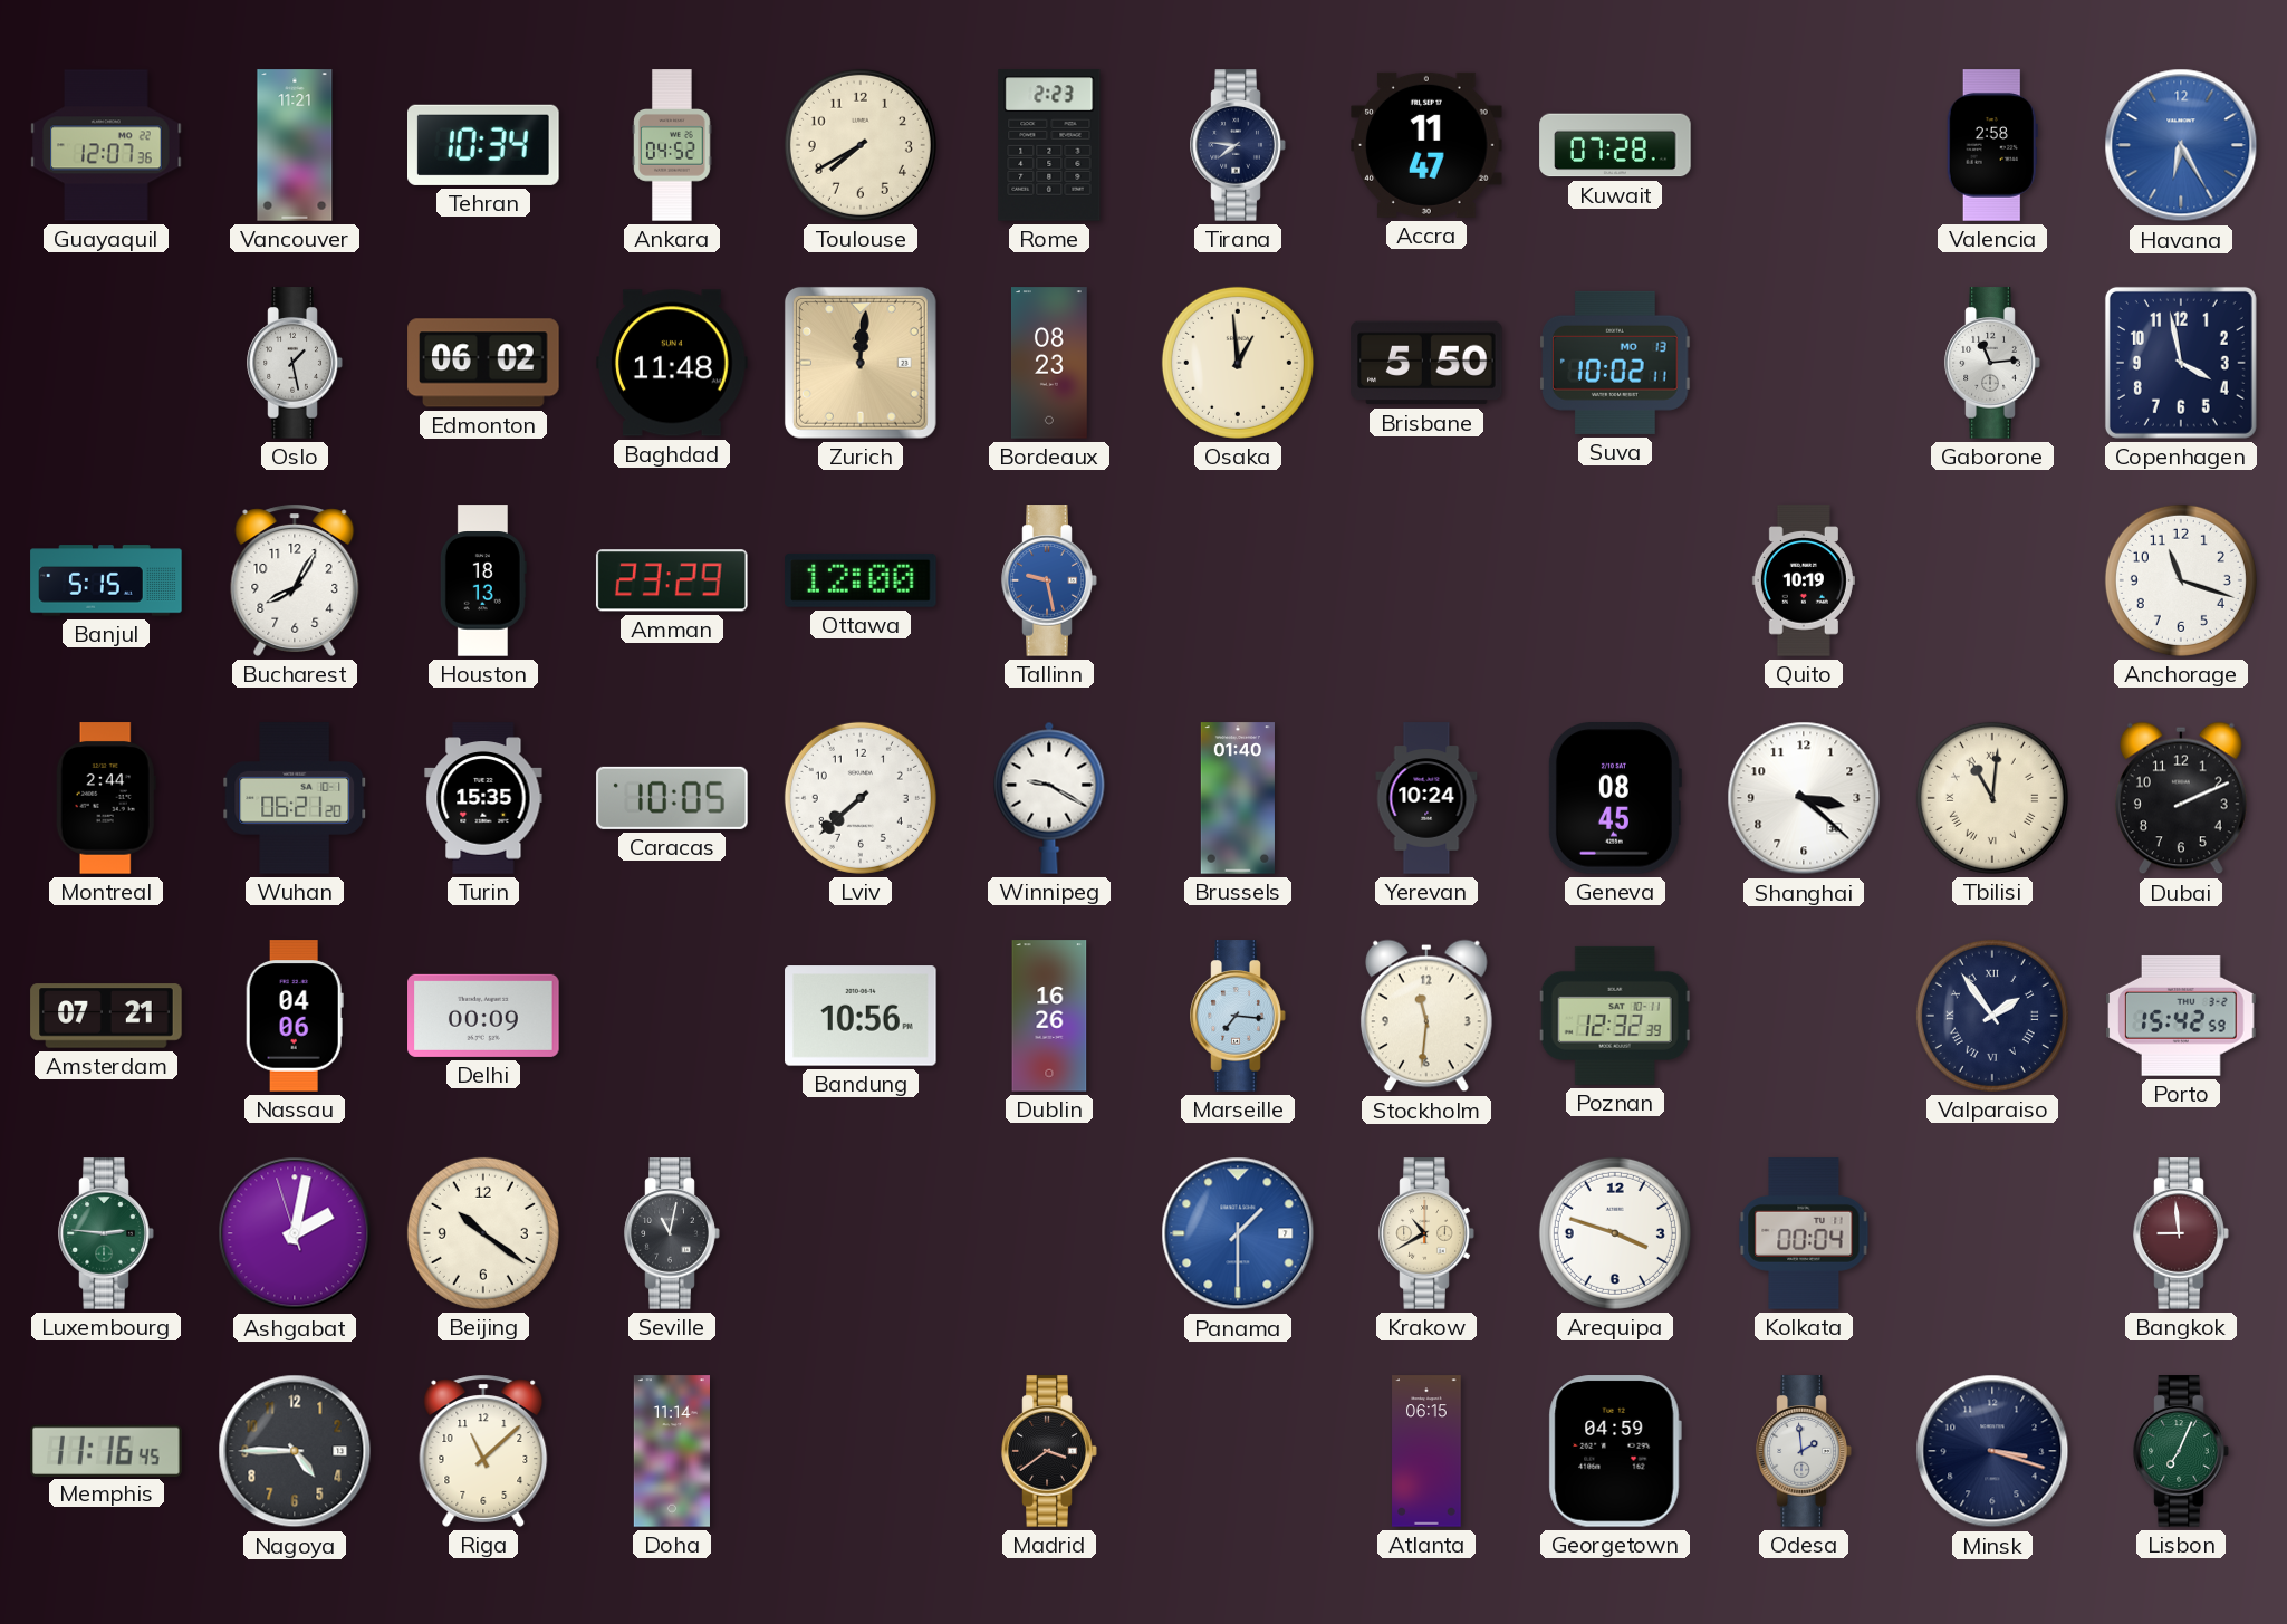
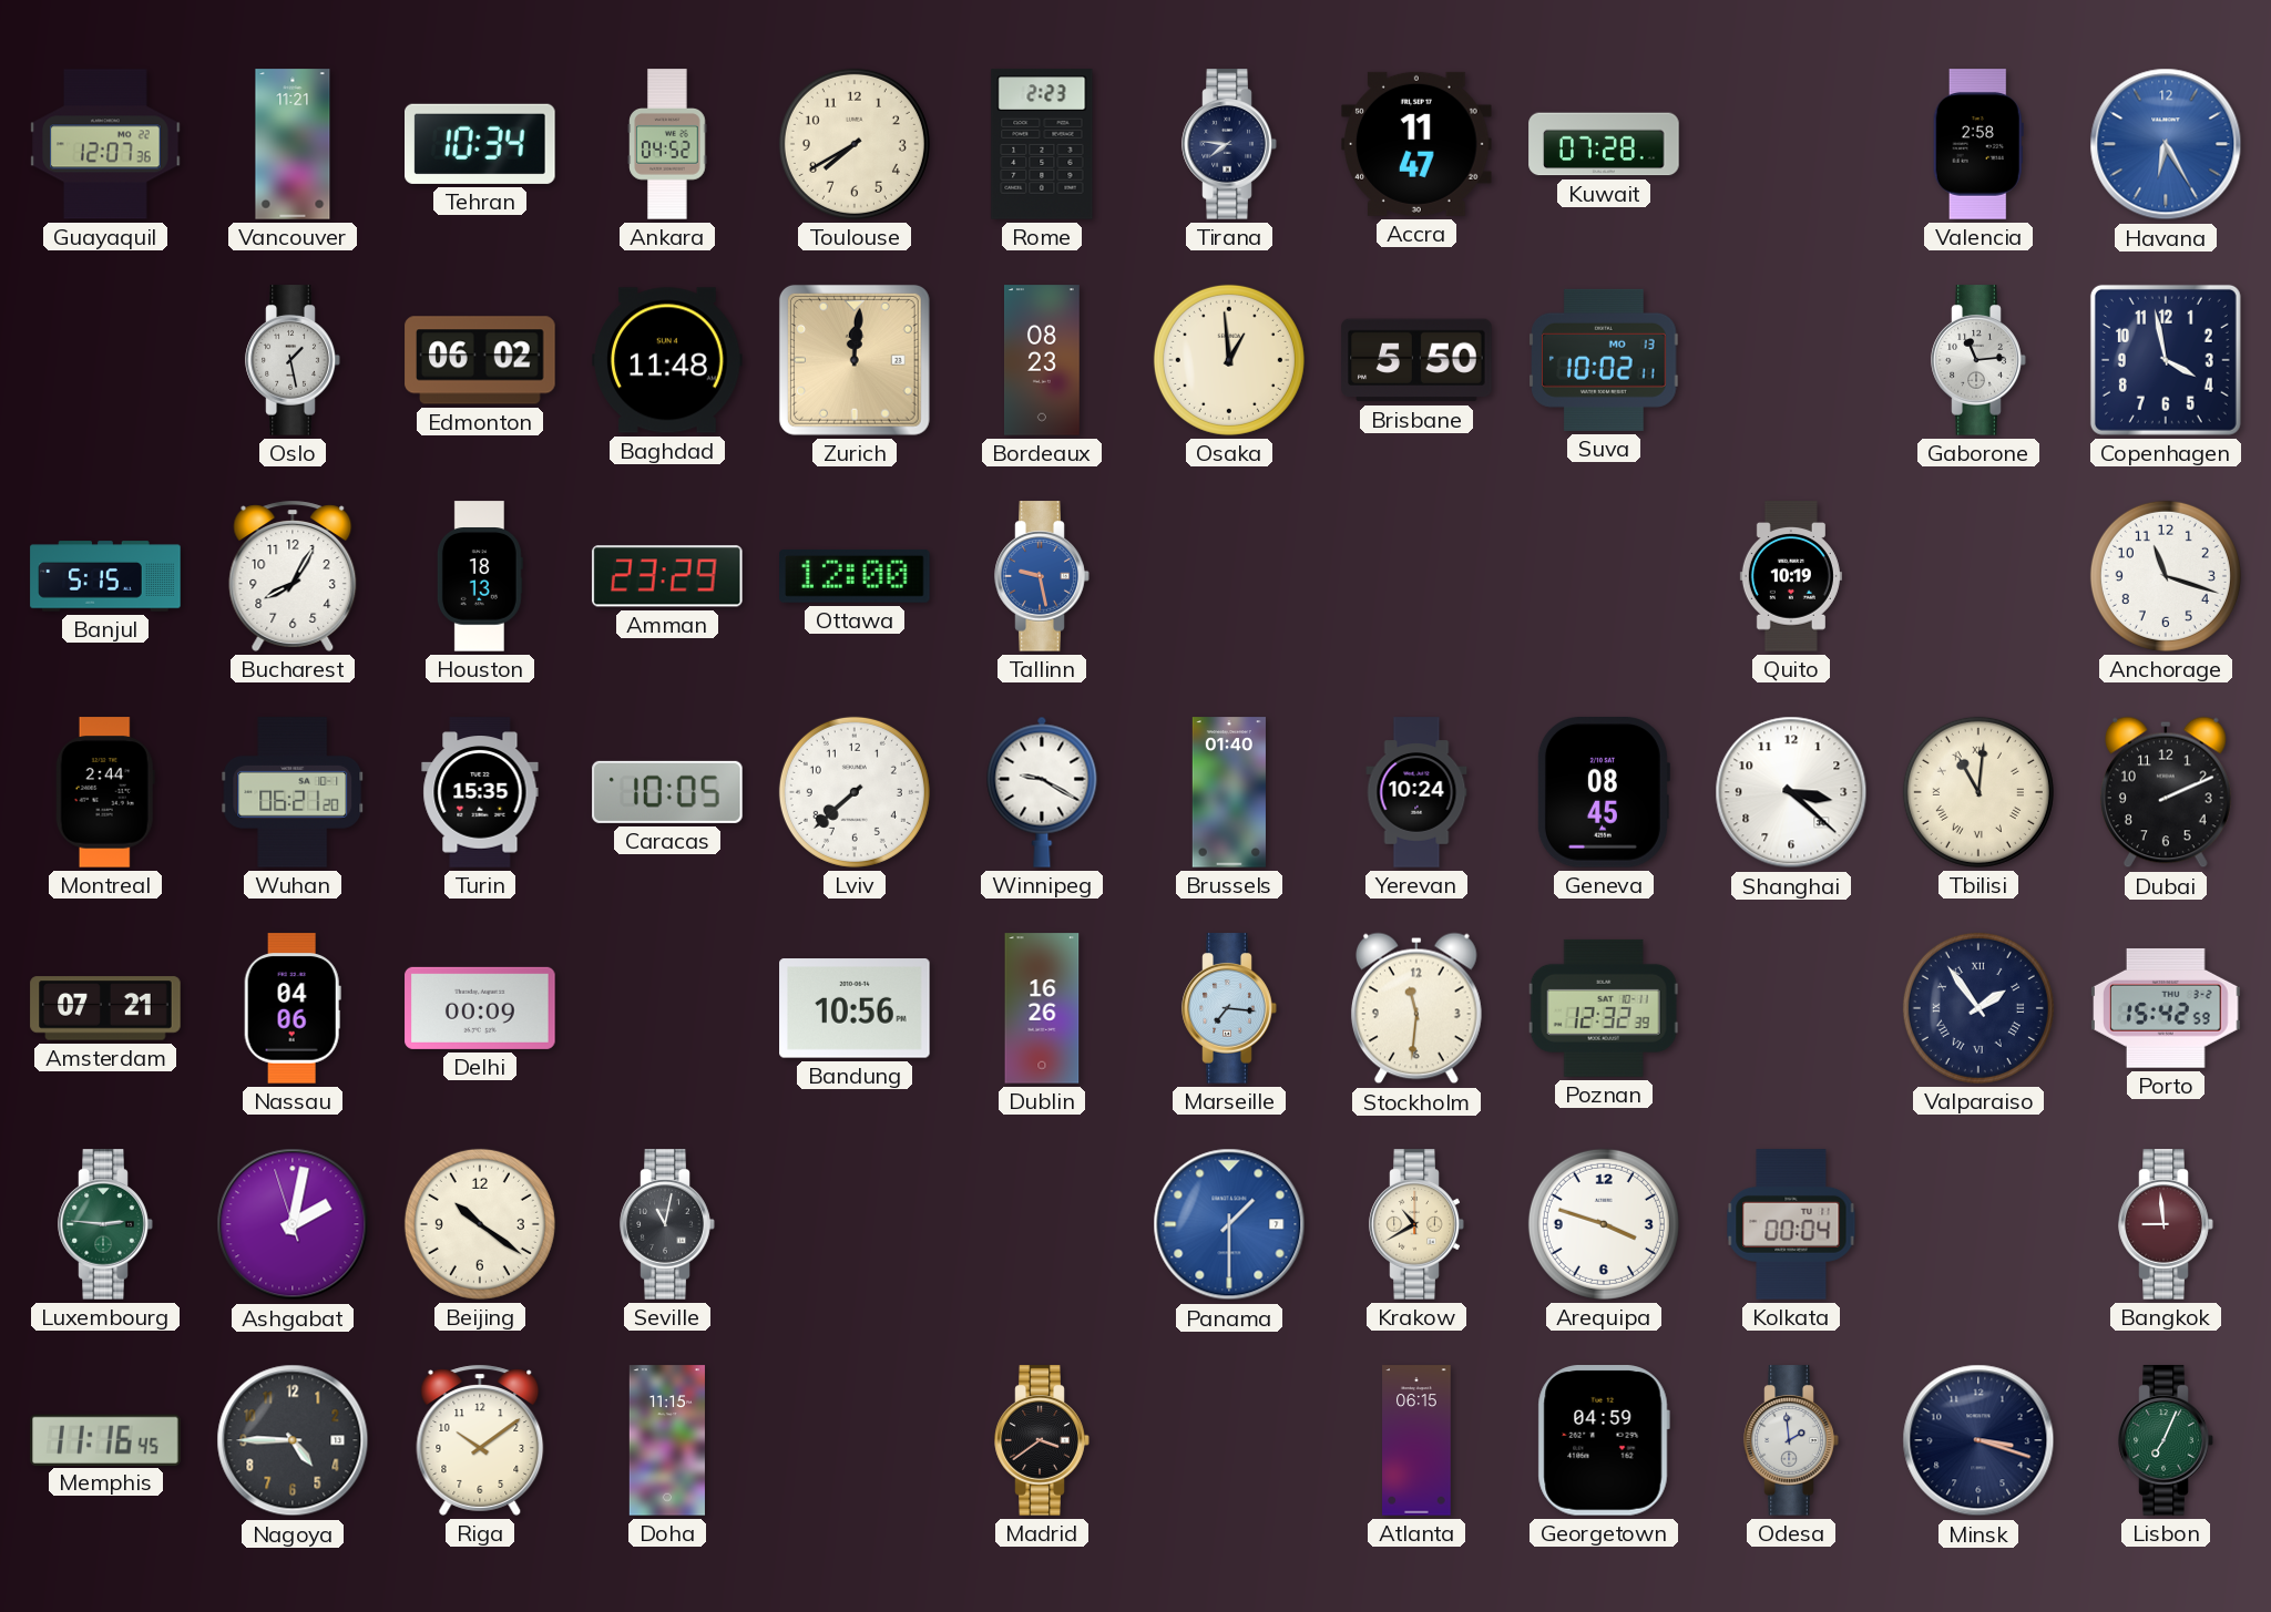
Riga: 11:08 -> 10:09 (480, 1440)
Doha: 11:14 -> 11:15 (667, 1440)
